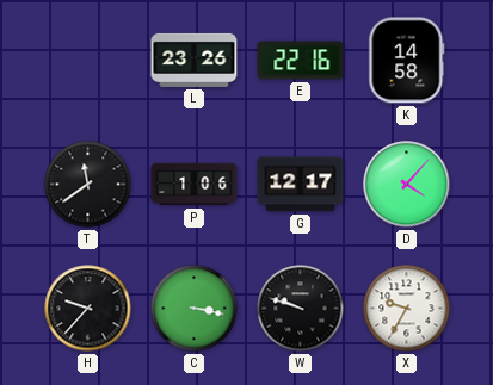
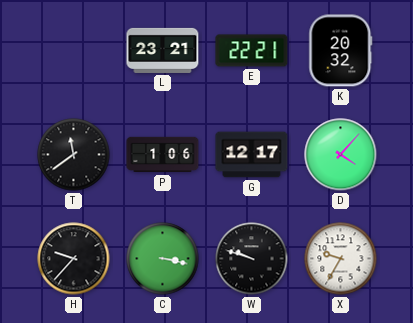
L: 23:26 -> 23:21 (163, 50)
E: 22:16 -> 22:21 (252, 51)
K: 14:58 -> 20:32 (341, 51)
